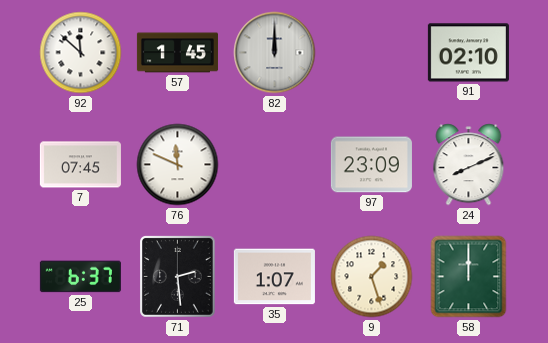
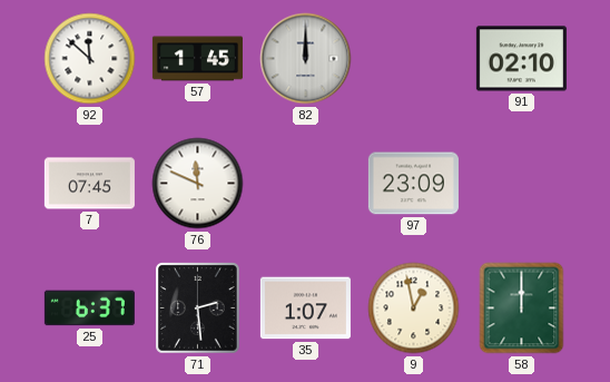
24: 8:11 -> none (469, 165)
9: 1:27 -> 12:58 (414, 308)
